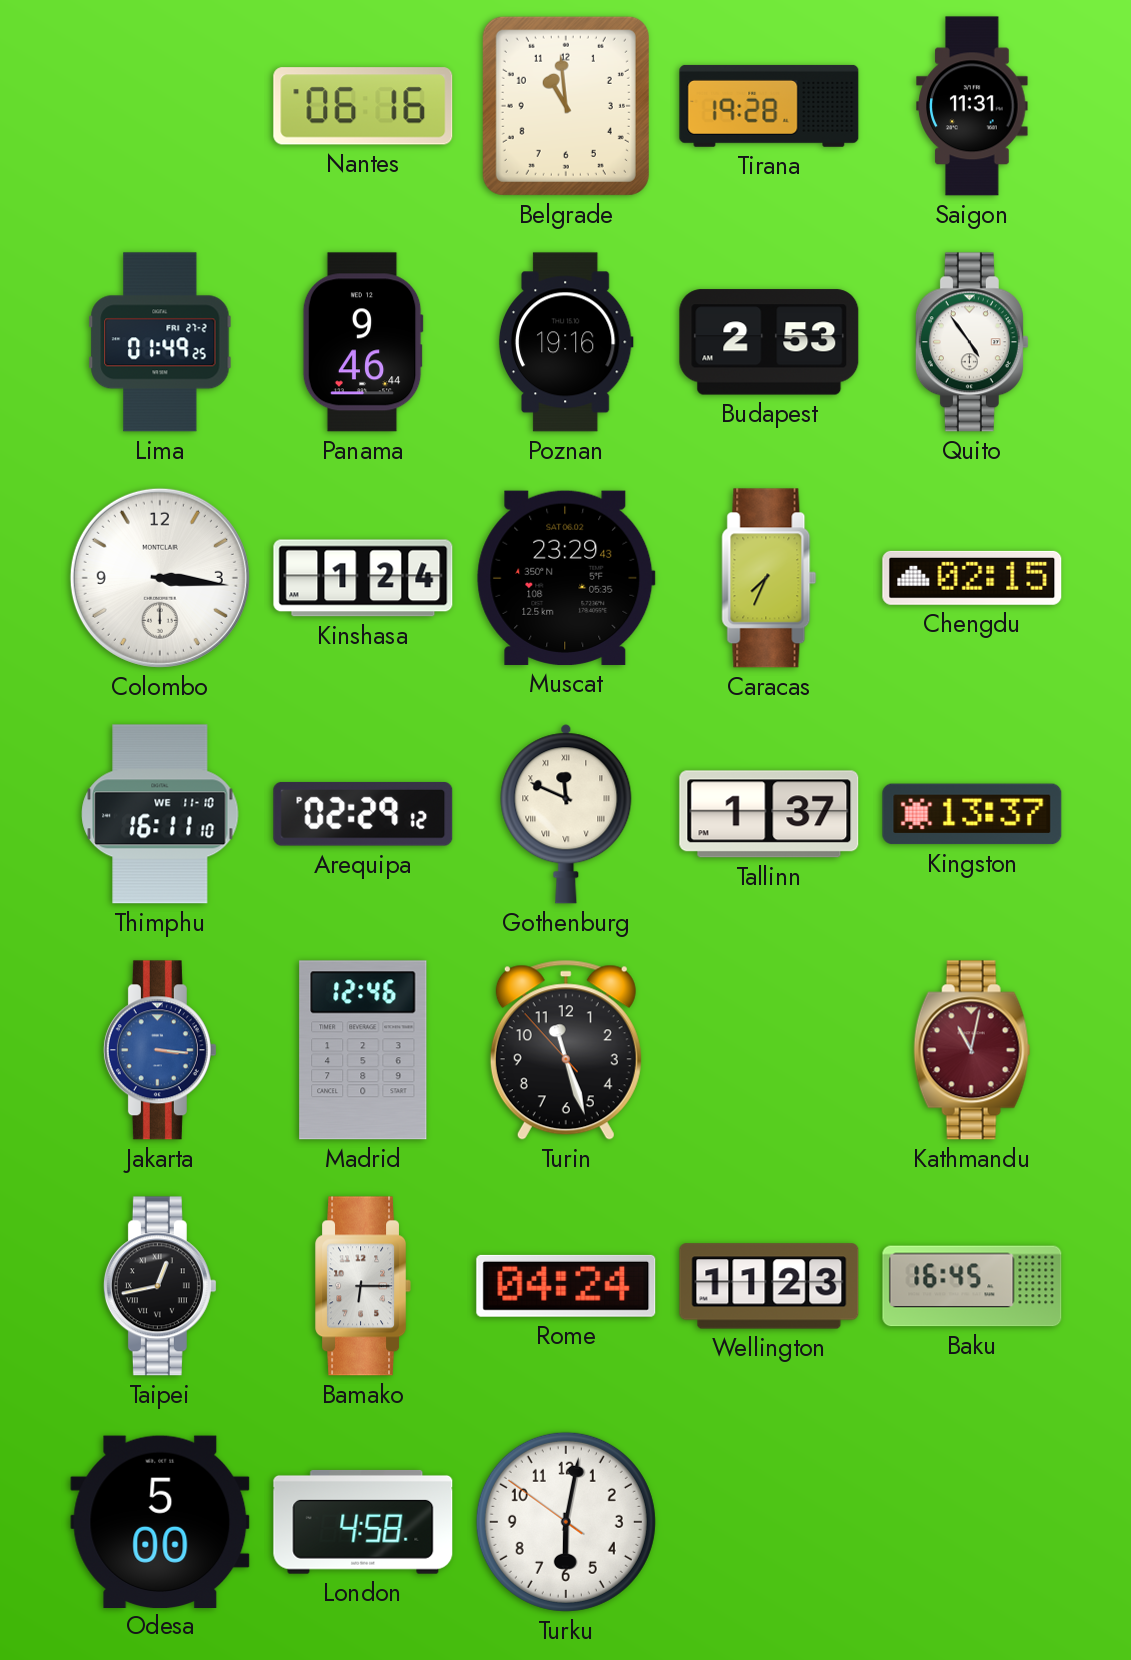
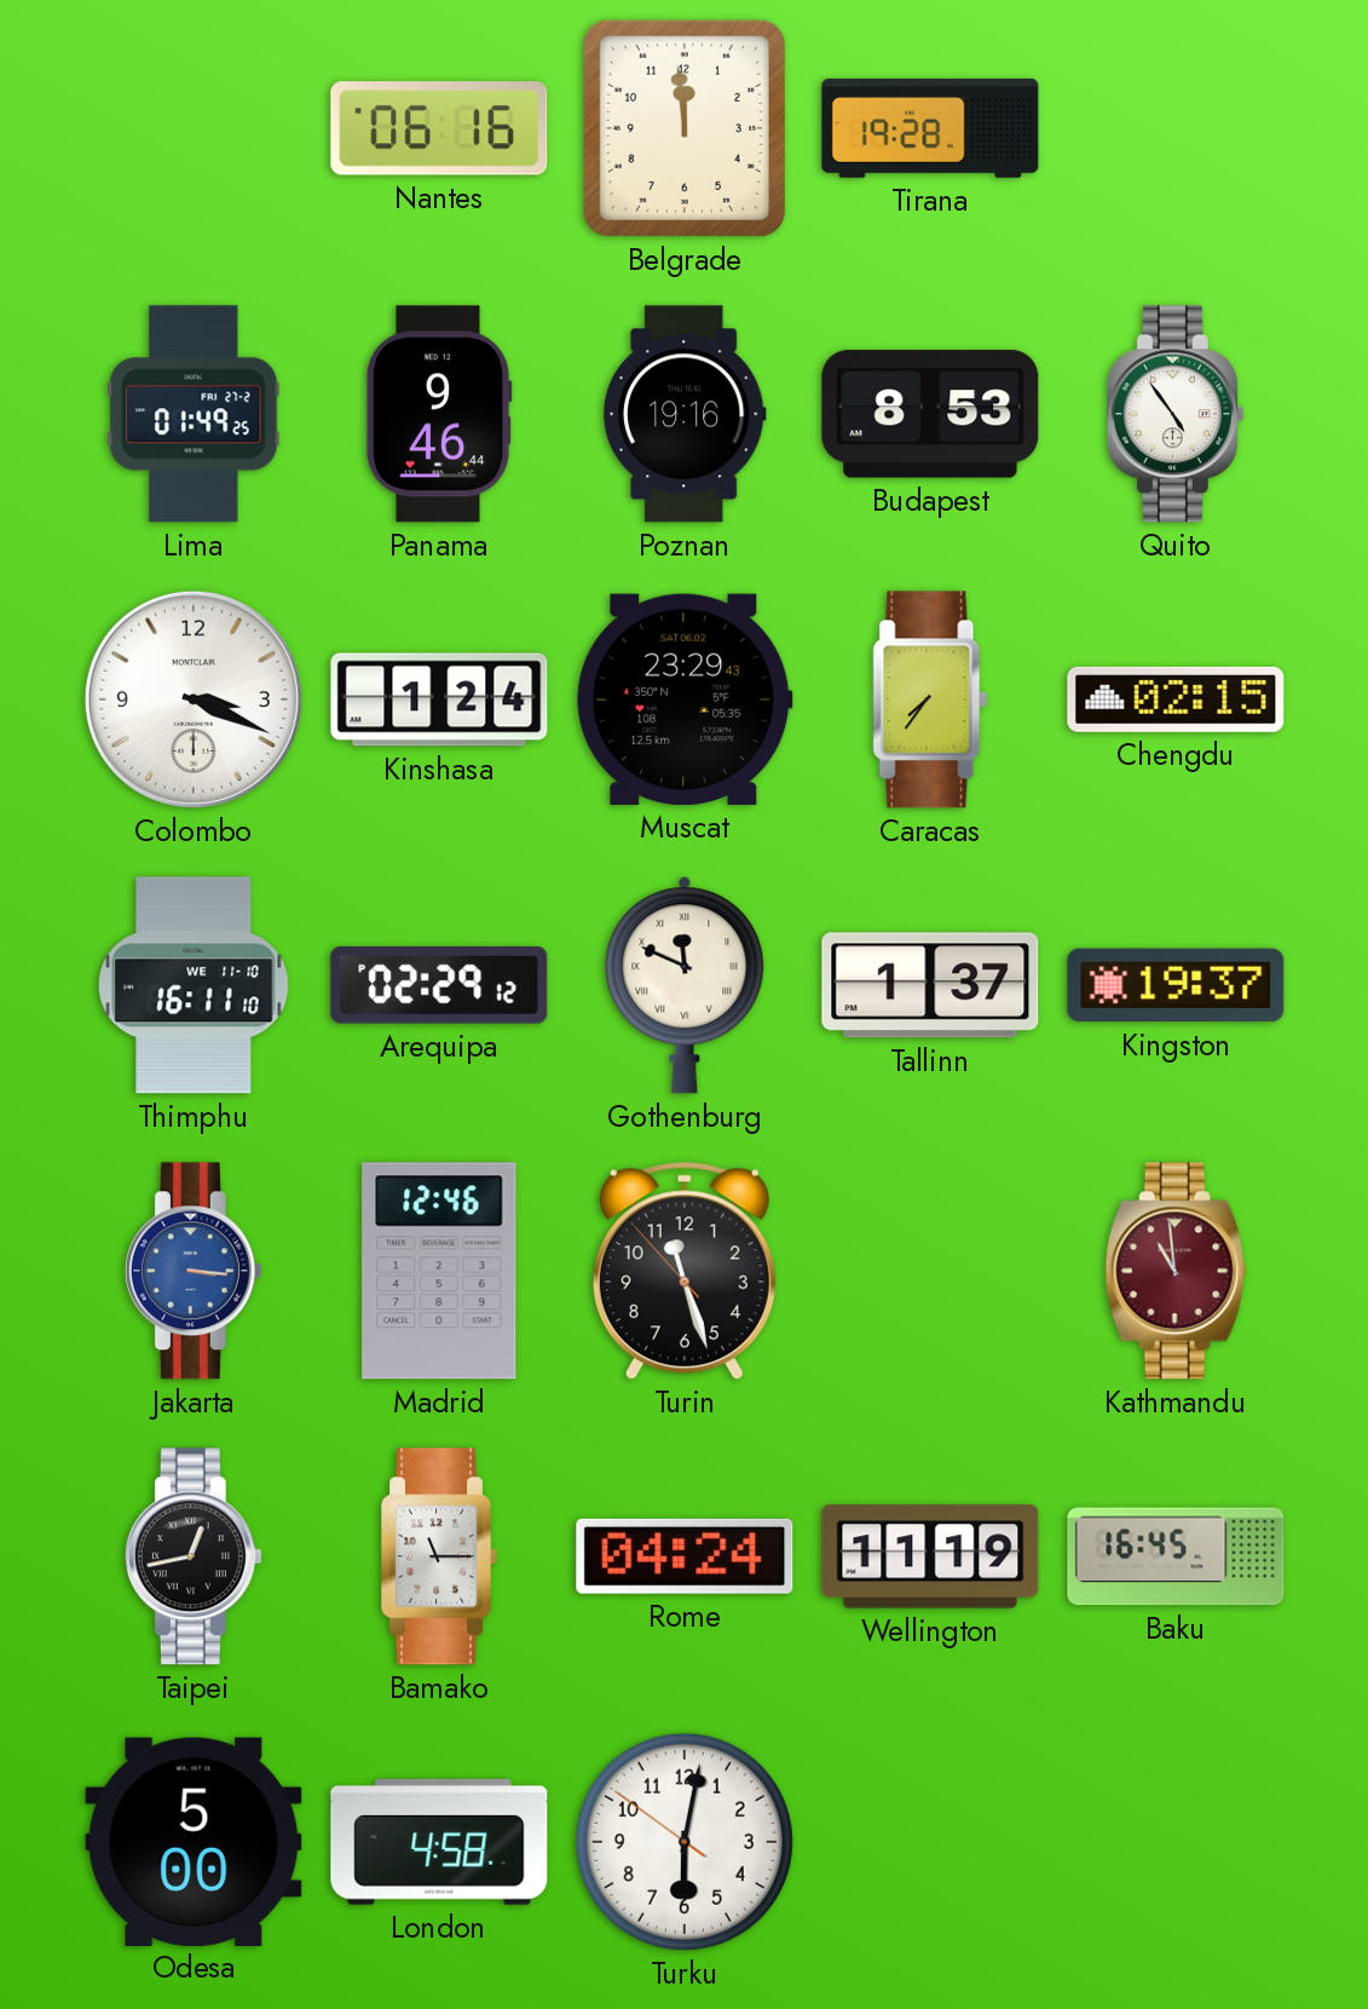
Belgrade: 10:59 -> 11:59 (685, 128)
Saigon: 11:31 -> none (972, 106)
Budapest: 2:53 -> 8:53 (930, 414)
Colombo: 3:16 -> 3:19 (194, 700)
Caracas: 7:34 -> 7:36 (930, 700)
Kingston: 13:37 -> 19:37 (1176, 985)
Kathmandu: 11:02 -> 10:59 (1176, 1271)
Bamako: 6:15 -> 11:15 (440, 1556)
Wellington: 11:23 -> 11:19 (930, 1556)
